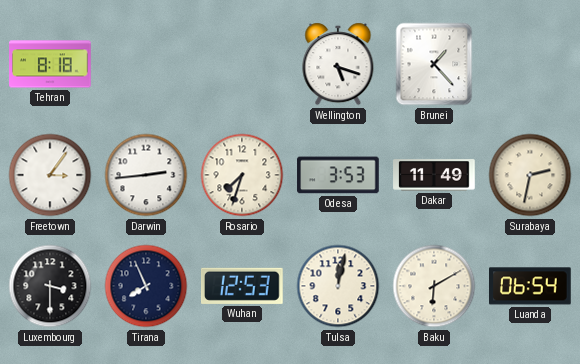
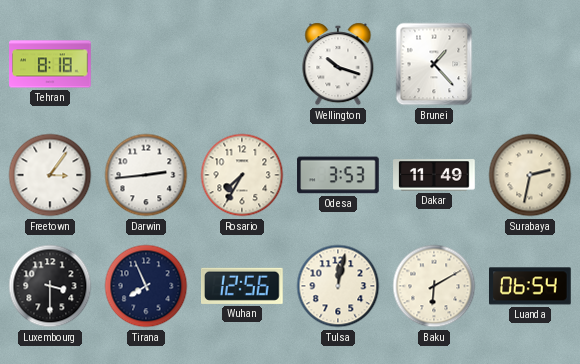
Wellington: 5:18 -> 10:18 (338, 64)
Rosario: 7:33 -> 7:35 (242, 175)
Wuhan: 12:53 -> 12:56 (243, 286)
